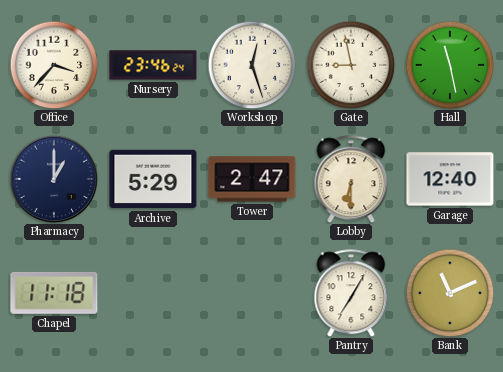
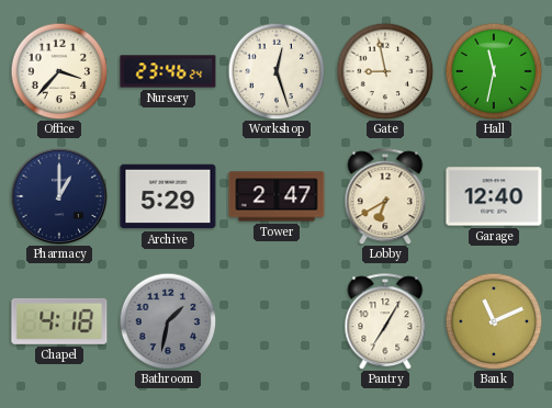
Hall: 11:28 -> 11:32 (494, 71)
Lobby: 6:30 -> 6:40 (385, 196)
Chapel: 11:18 -> 4:18 (59, 321)
Bathroom: none -> 1:32 (168, 321)
